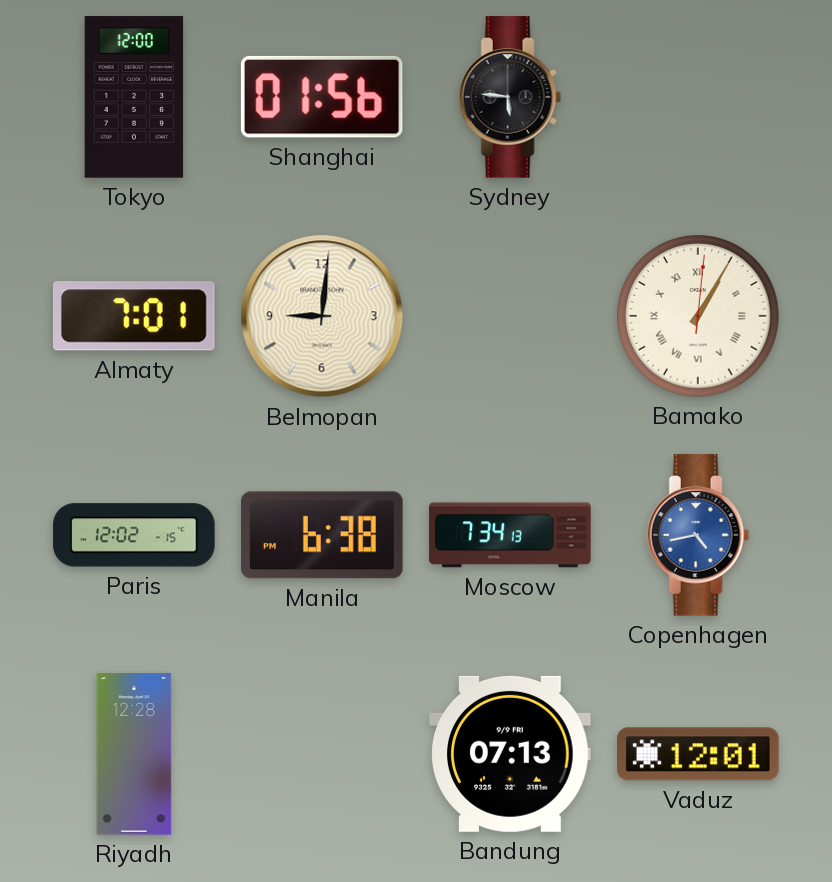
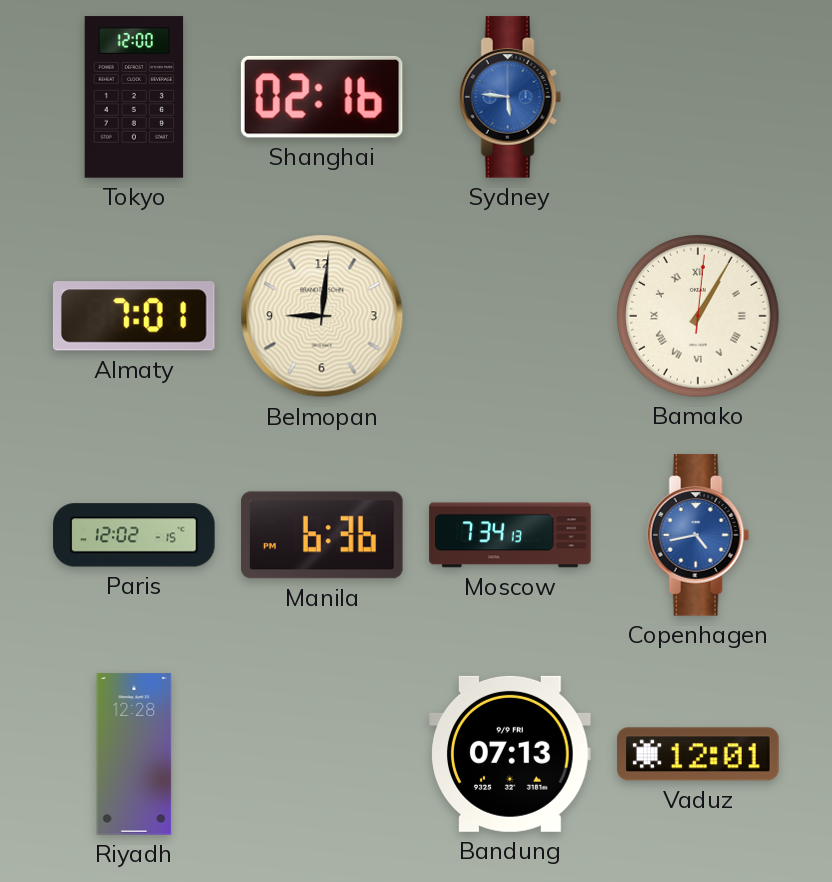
Shanghai: 01:56 -> 02:16 (322, 97)
Sydney dial: black -> blue (510, 97)
Manila: 6:38 -> 6:36 (322, 535)
